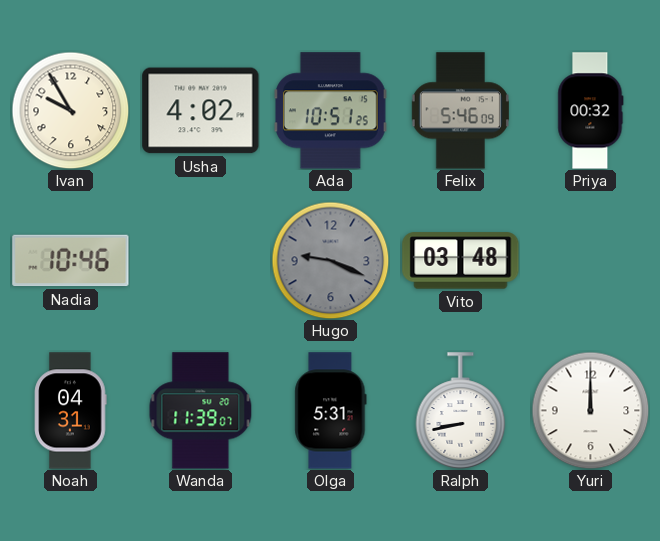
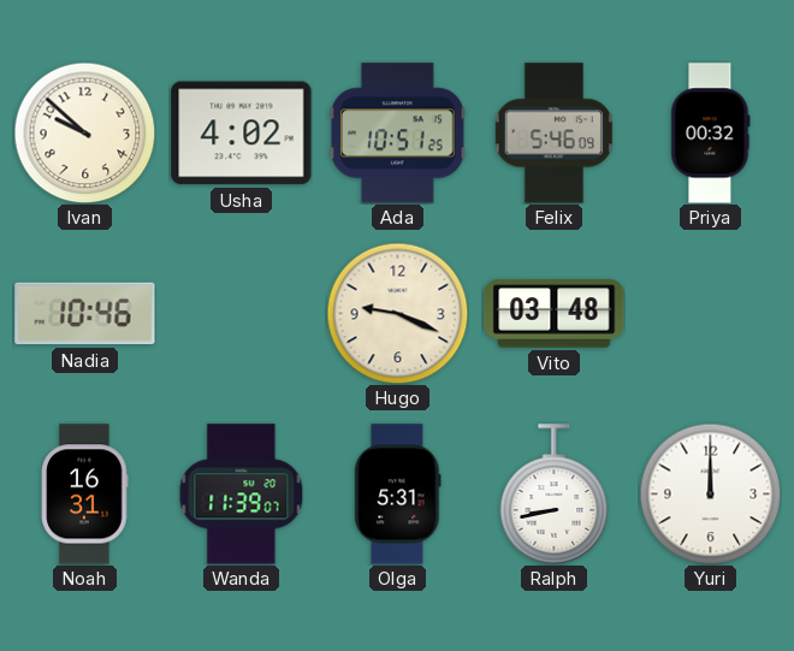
Ivan: 9:55 -> 9:52 (84, 132)
Hugo dial: grey -> cream (397, 313)
Noah: 04:31 -> 16:31 (85, 495)
